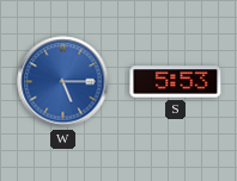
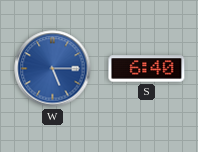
S: 5:53 -> 6:40 (147, 69)
